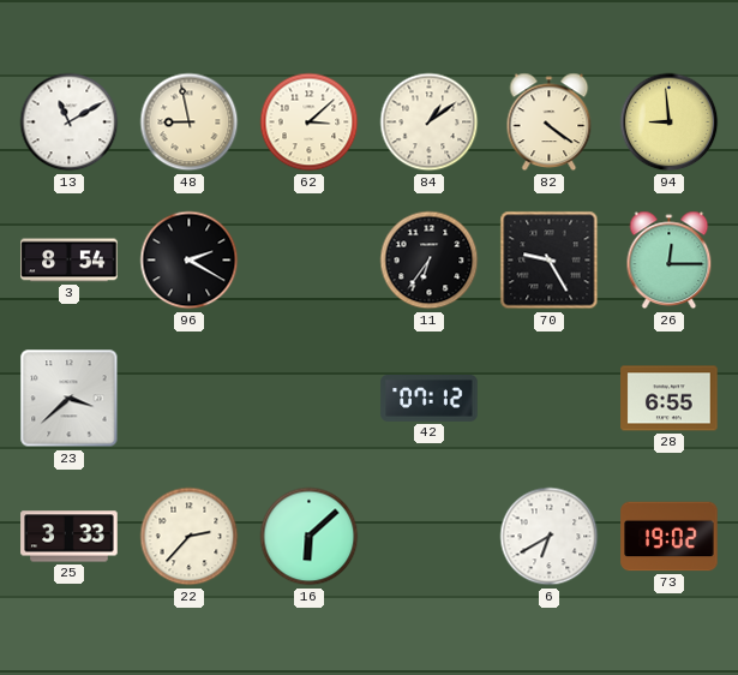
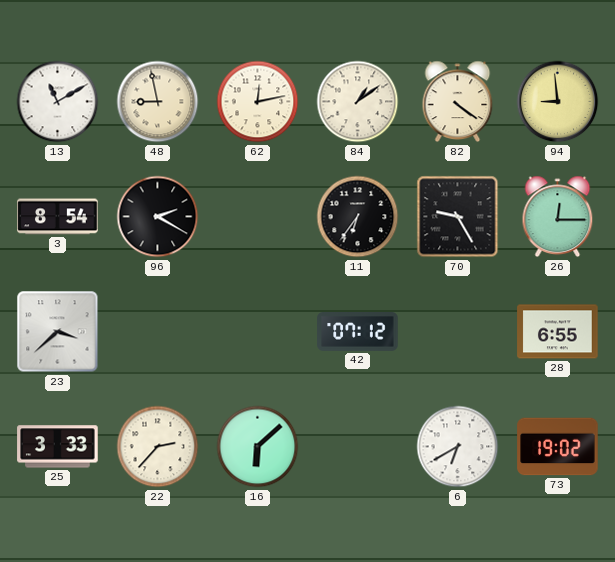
62: 3:08 -> 12:13 (258, 102)
